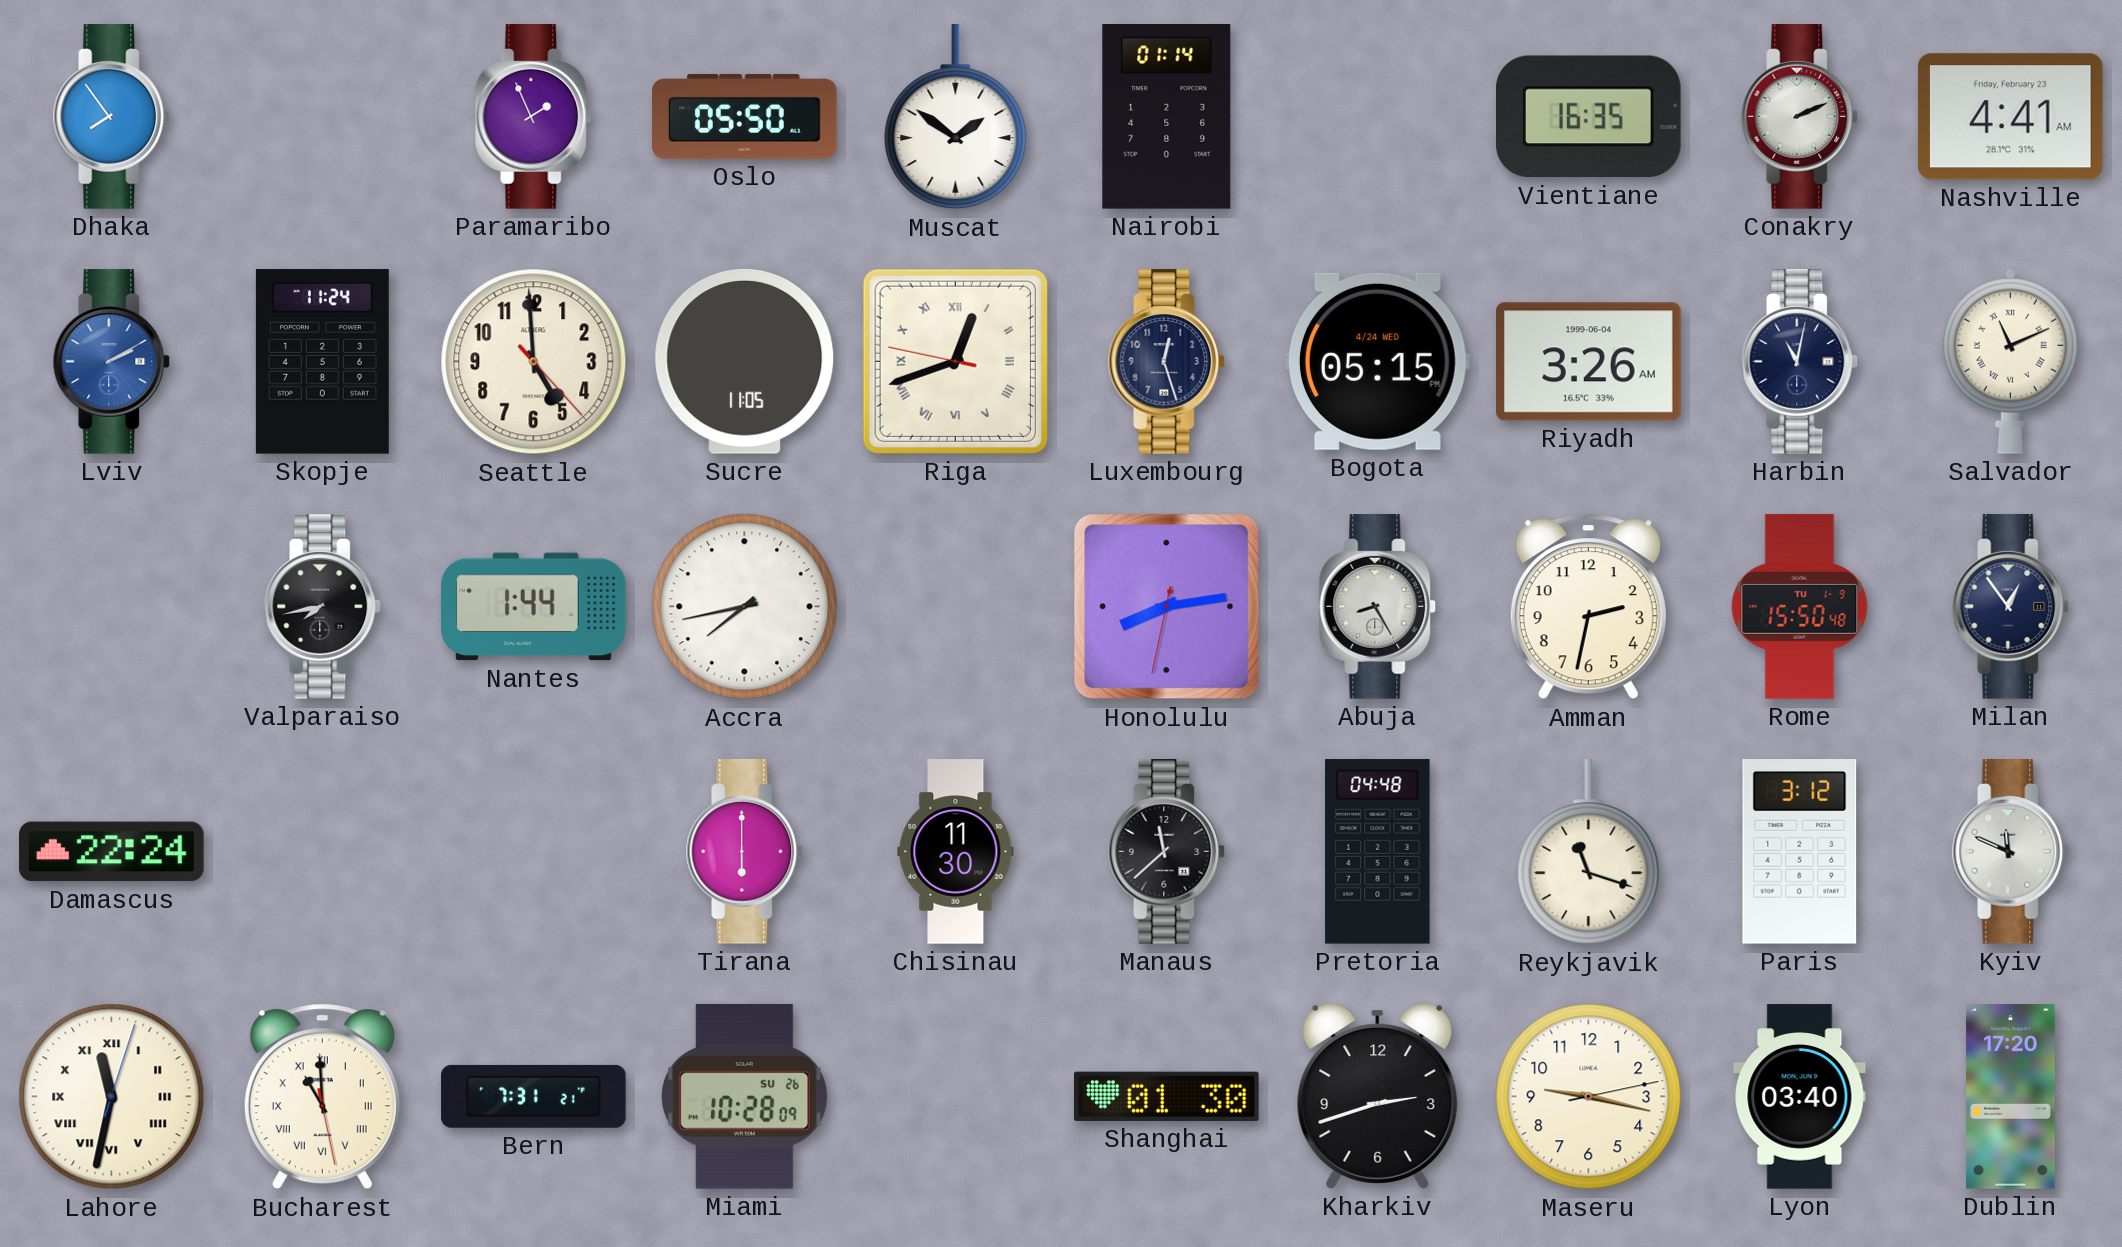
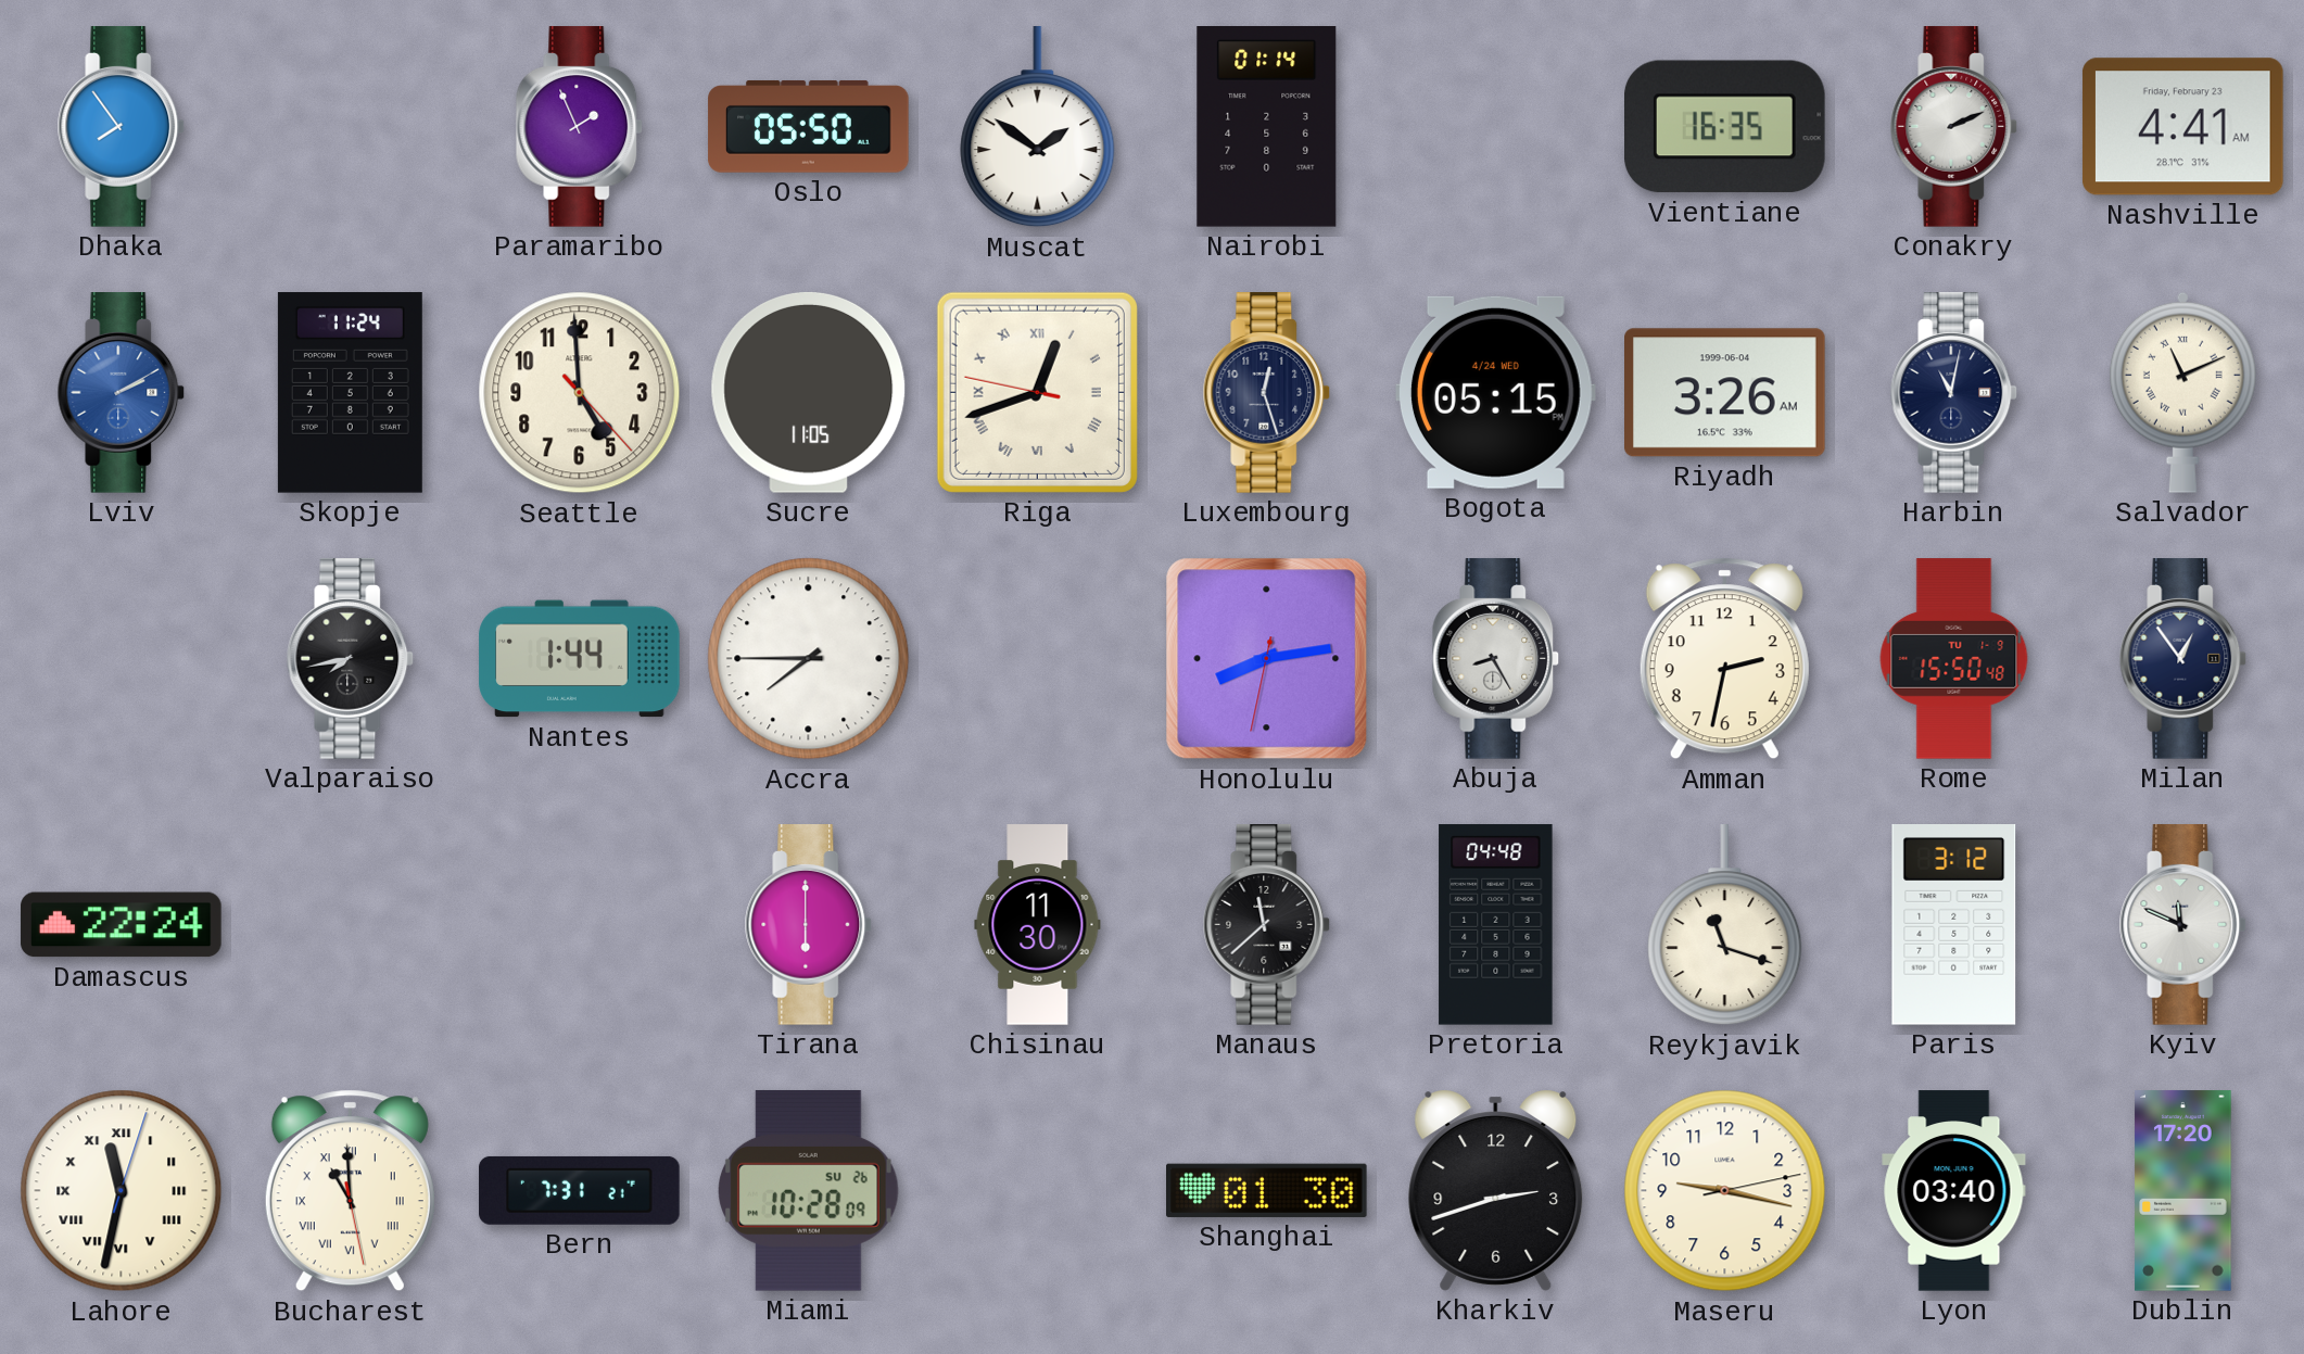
Accra: 7:43 -> 7:45 (809, 659)
